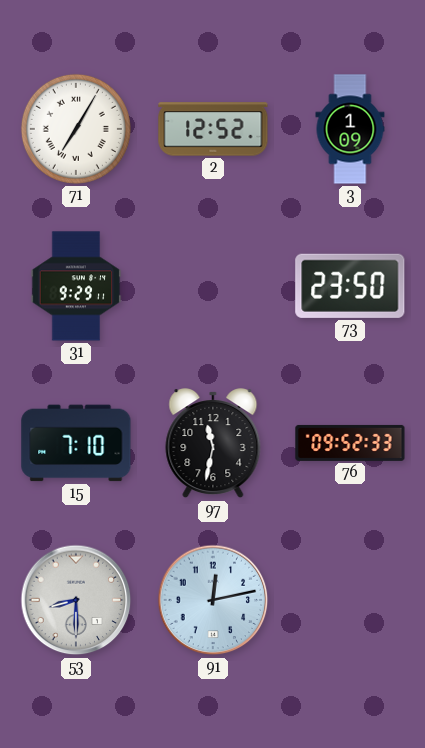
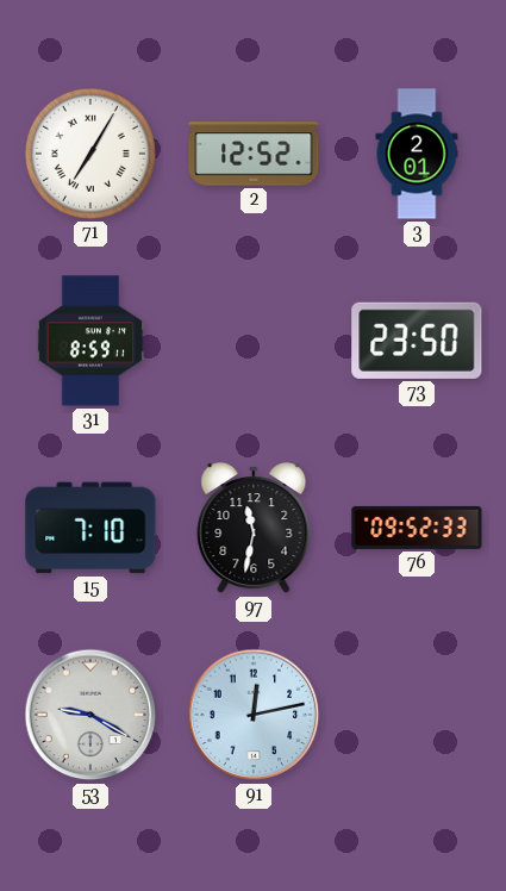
3: 1:09 -> 2:01 (417, 154)
31: 9:29 -> 8:59 (90, 341)
53: 8:30 -> 9:20 (90, 715)
